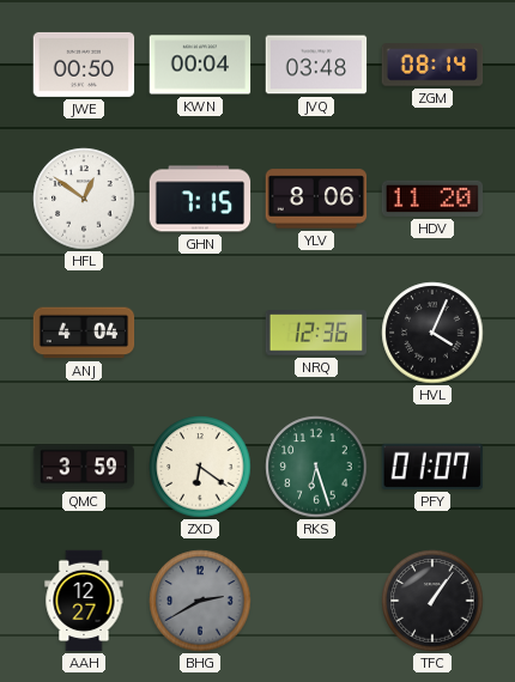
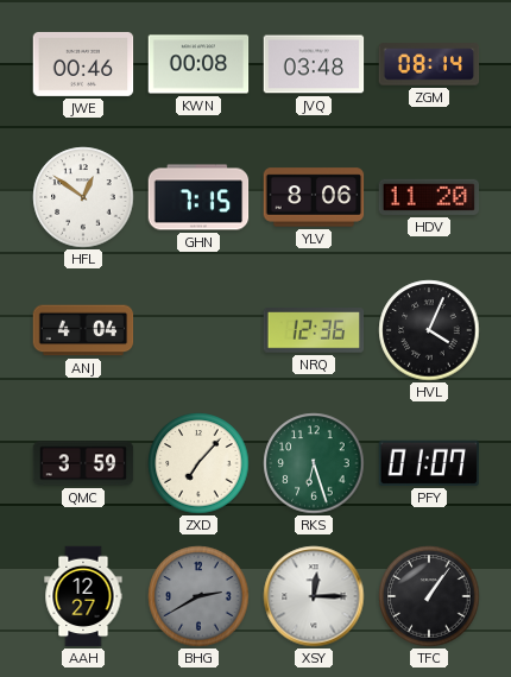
JWE: 00:50 -> 00:46 (83, 64)
KWN: 00:04 -> 00:08 (198, 64)
ZXD: 6:21 -> 7:07 (198, 463)
XSY: none -> 12:15 (314, 596)
